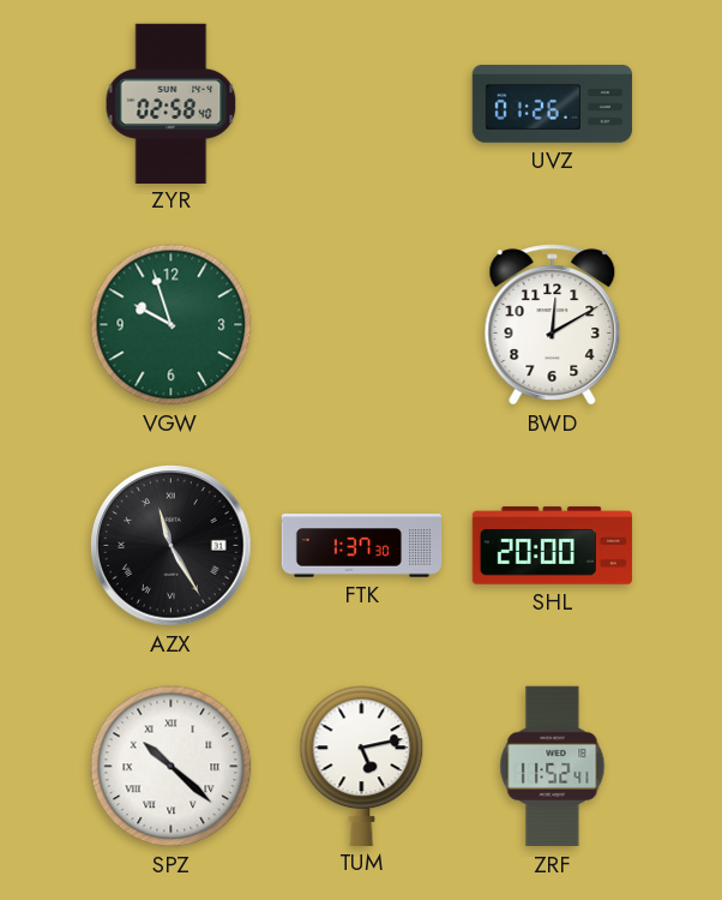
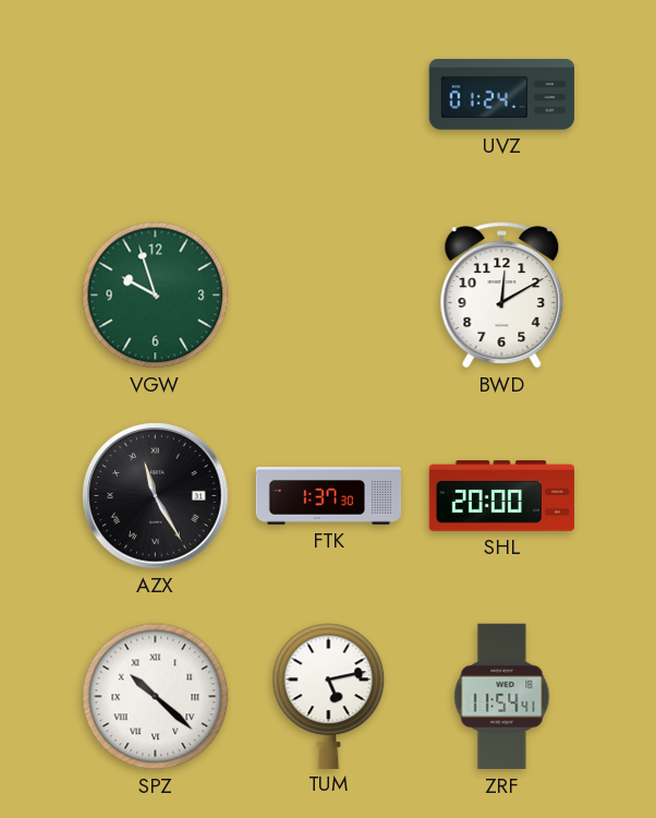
ZYR: 02:58 -> none (172, 103)
UVZ: 01:26 -> 01:24 (502, 95)
ZRF: 11:52 -> 11:54 (502, 697)
